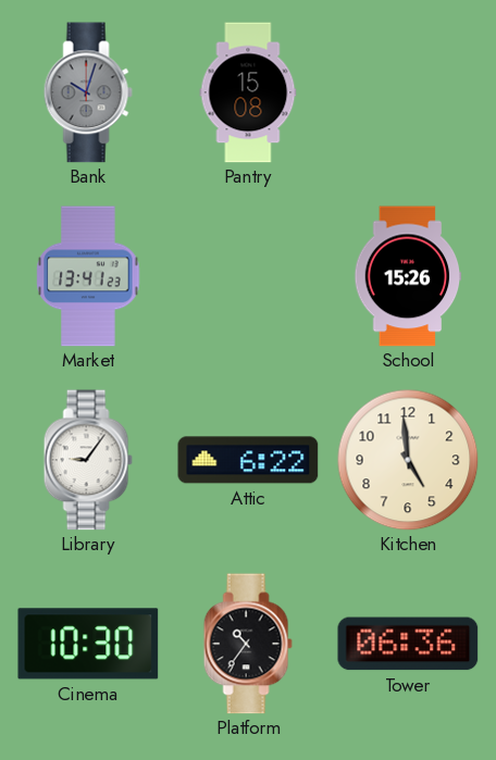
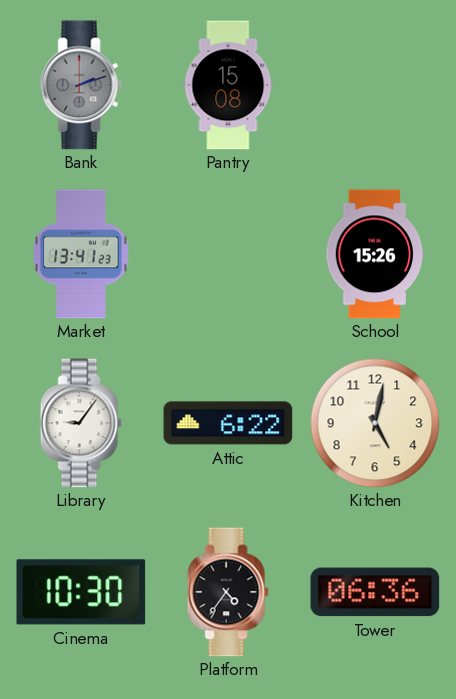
Bank: 10:03 -> 2:12 (81, 85)
Kitchen: 4:59 -> 5:02 (375, 423)
Platform: 10:36 -> 4:36 (228, 592)
